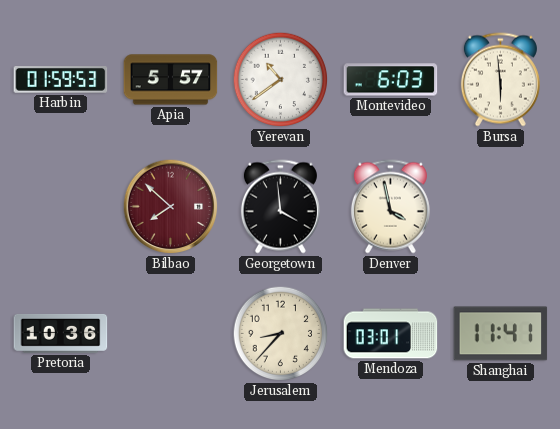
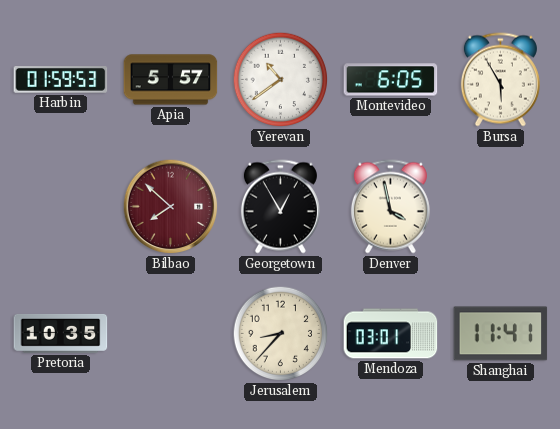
Montevideo: 6:03 -> 6:05 (391, 80)
Bursa: 5:59 -> 5:55 (500, 80)
Georgetown: 3:59 -> 12:55 (280, 207)
Pretoria: 10:36 -> 10:35 (61, 333)
